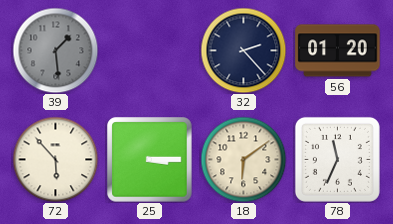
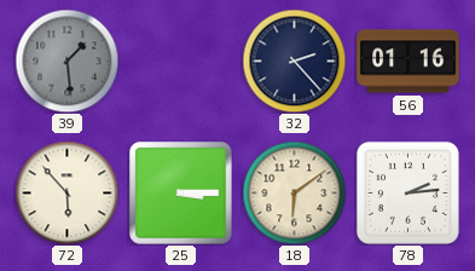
56: 01:20 -> 01:16 (409, 62)
78: 11:34 -> 2:14 (407, 192)
